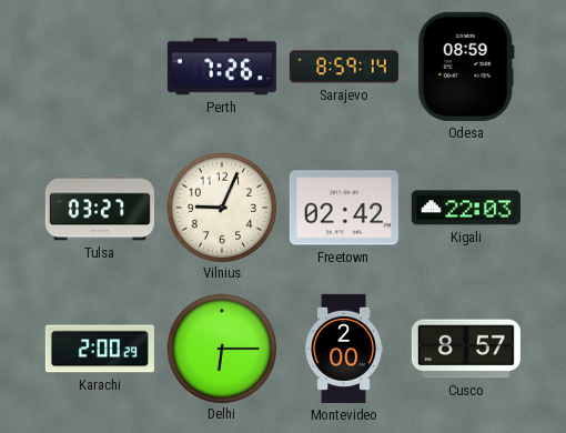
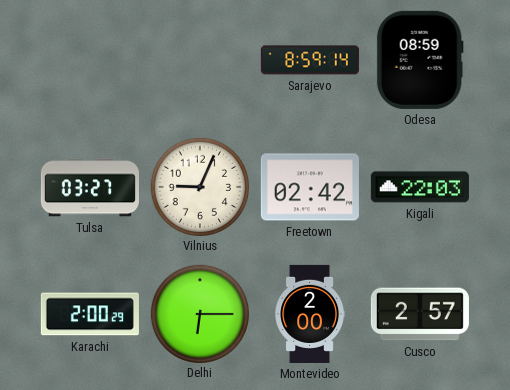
Perth: 7:26 -> none (222, 67)
Cusco: 8:57 -> 2:57 (420, 314)
